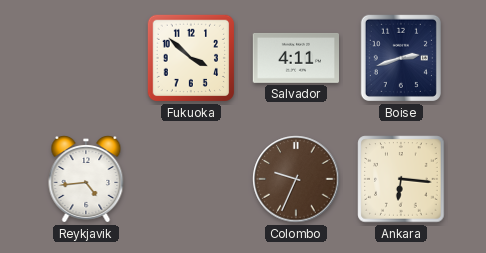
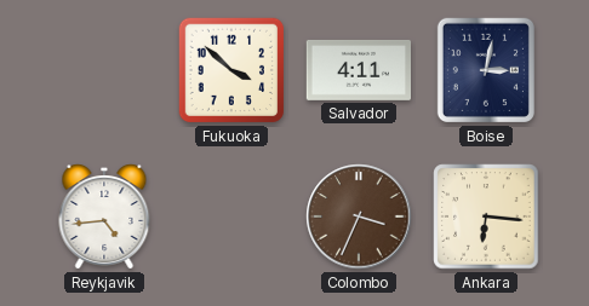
Boise: 2:42 -> 3:02 (486, 70)
Colombo: 9:34 -> 3:34 (359, 216)
